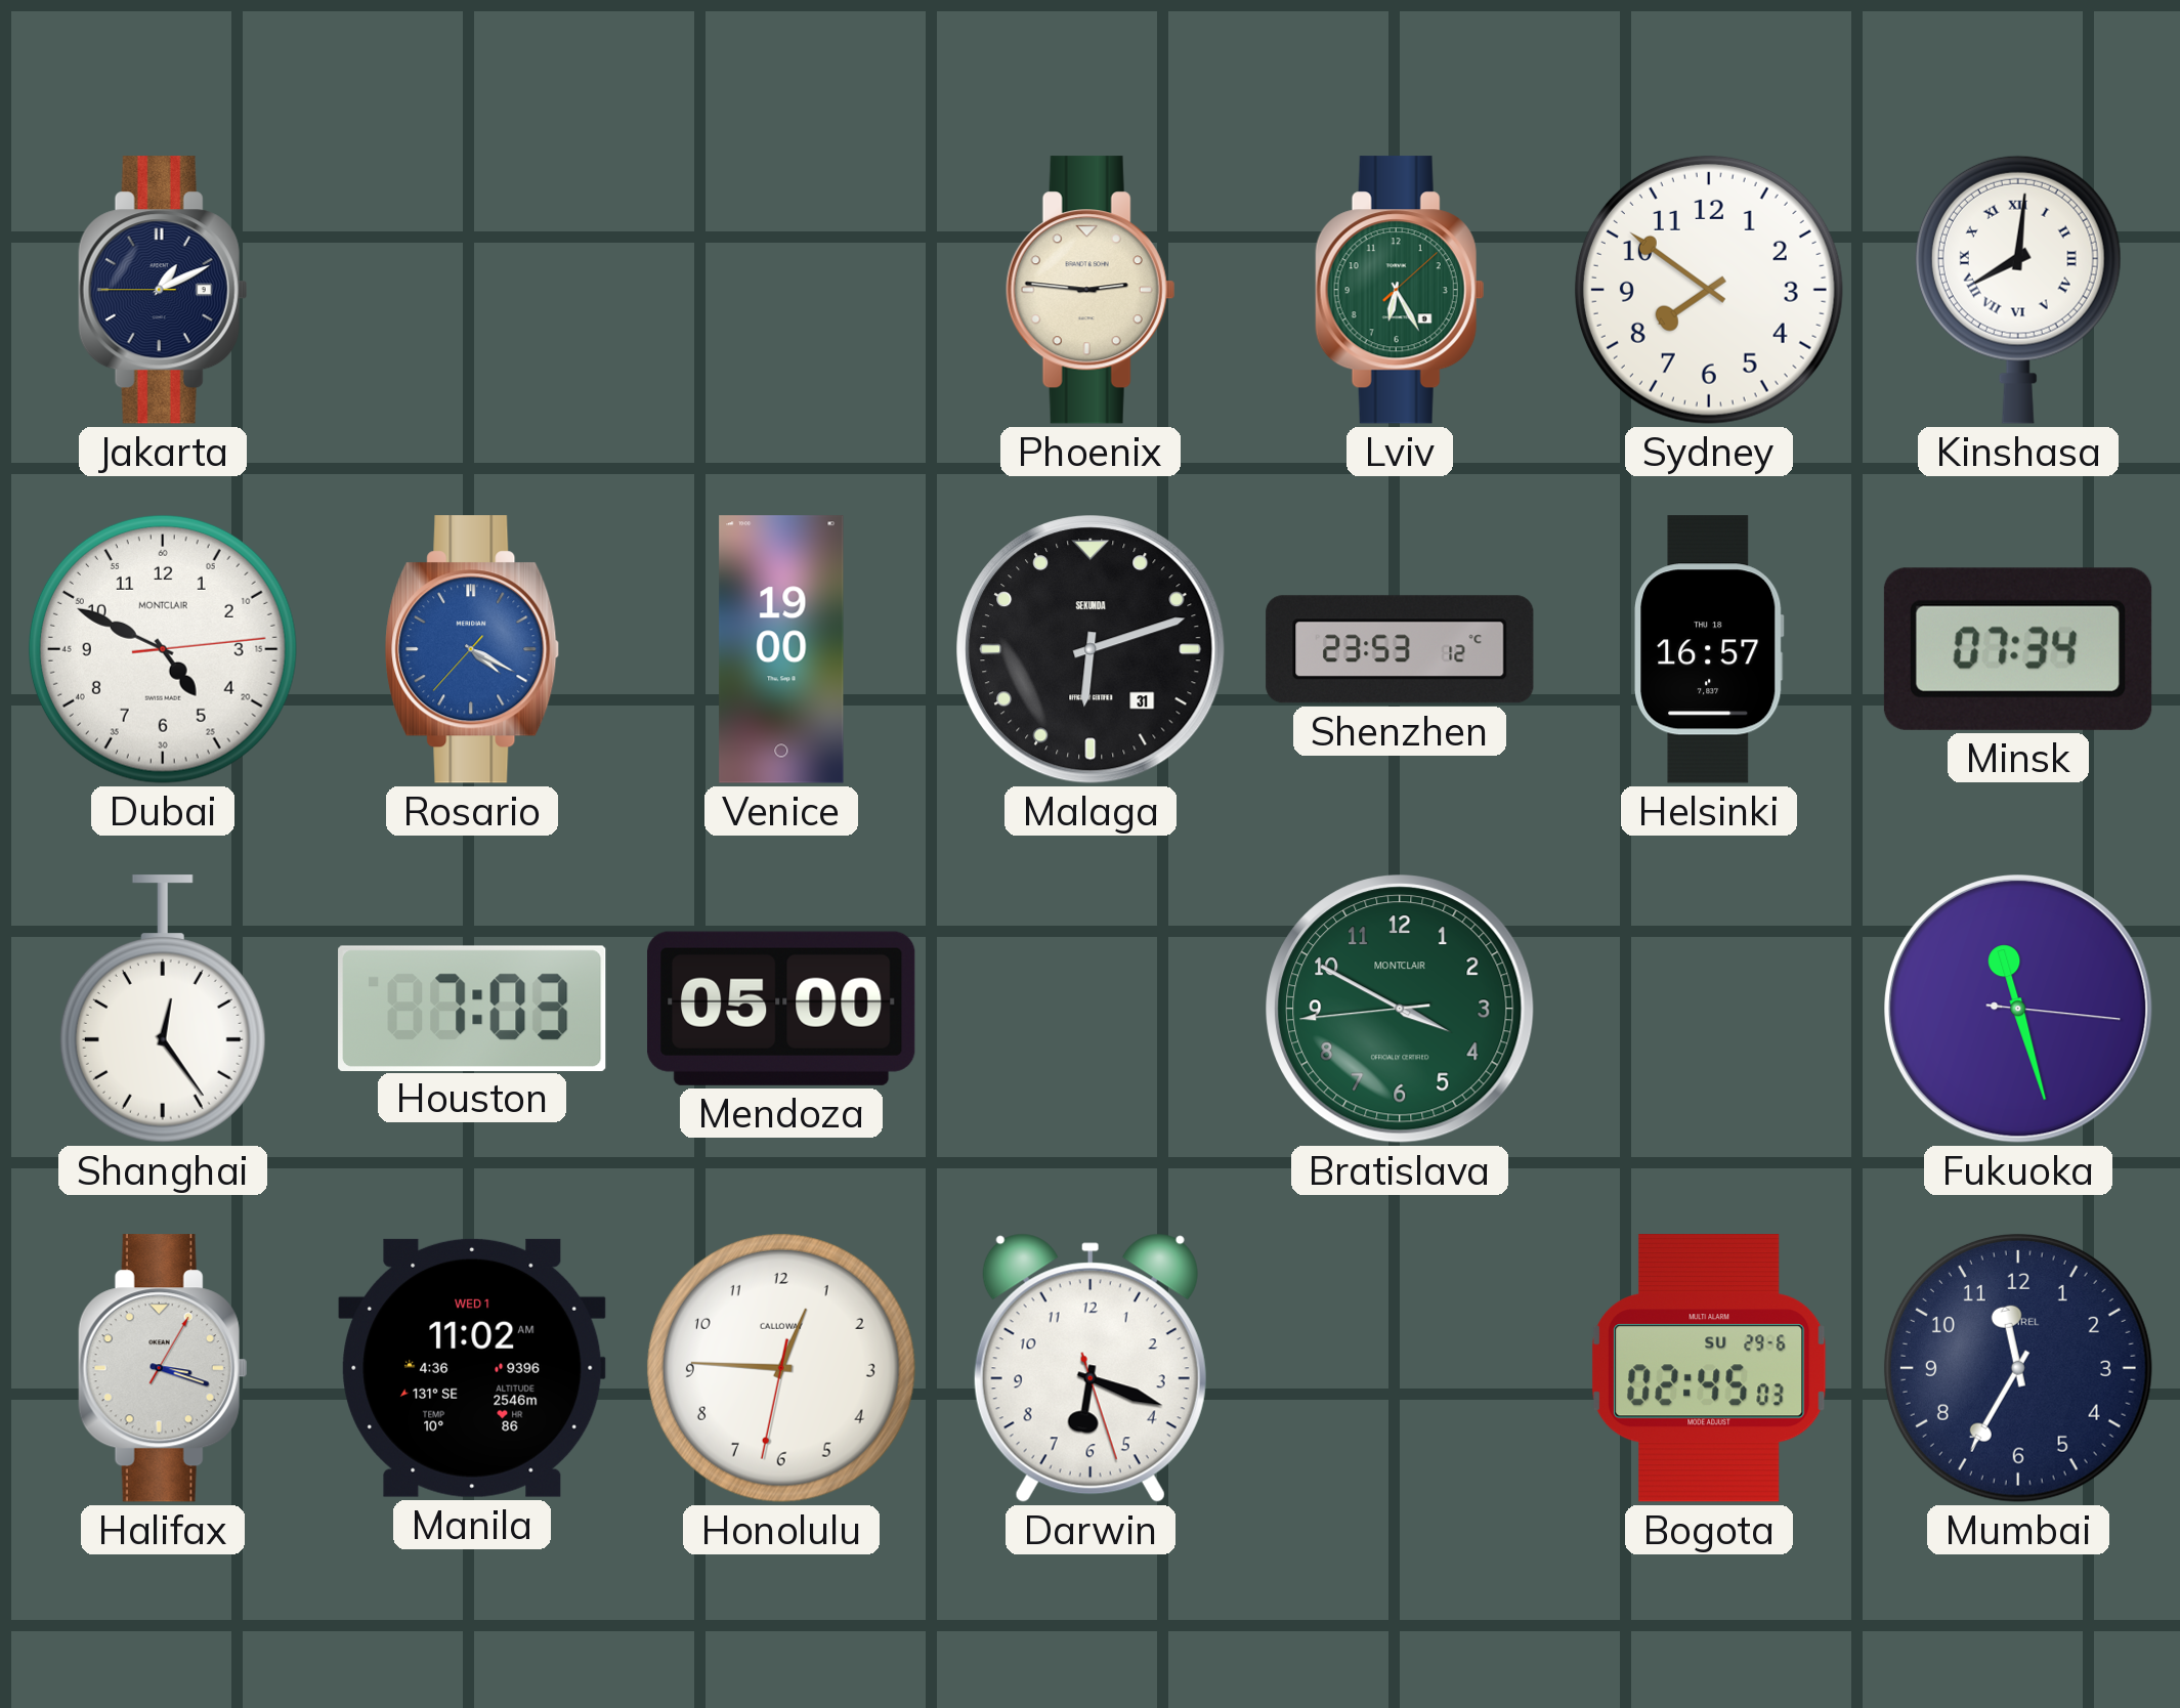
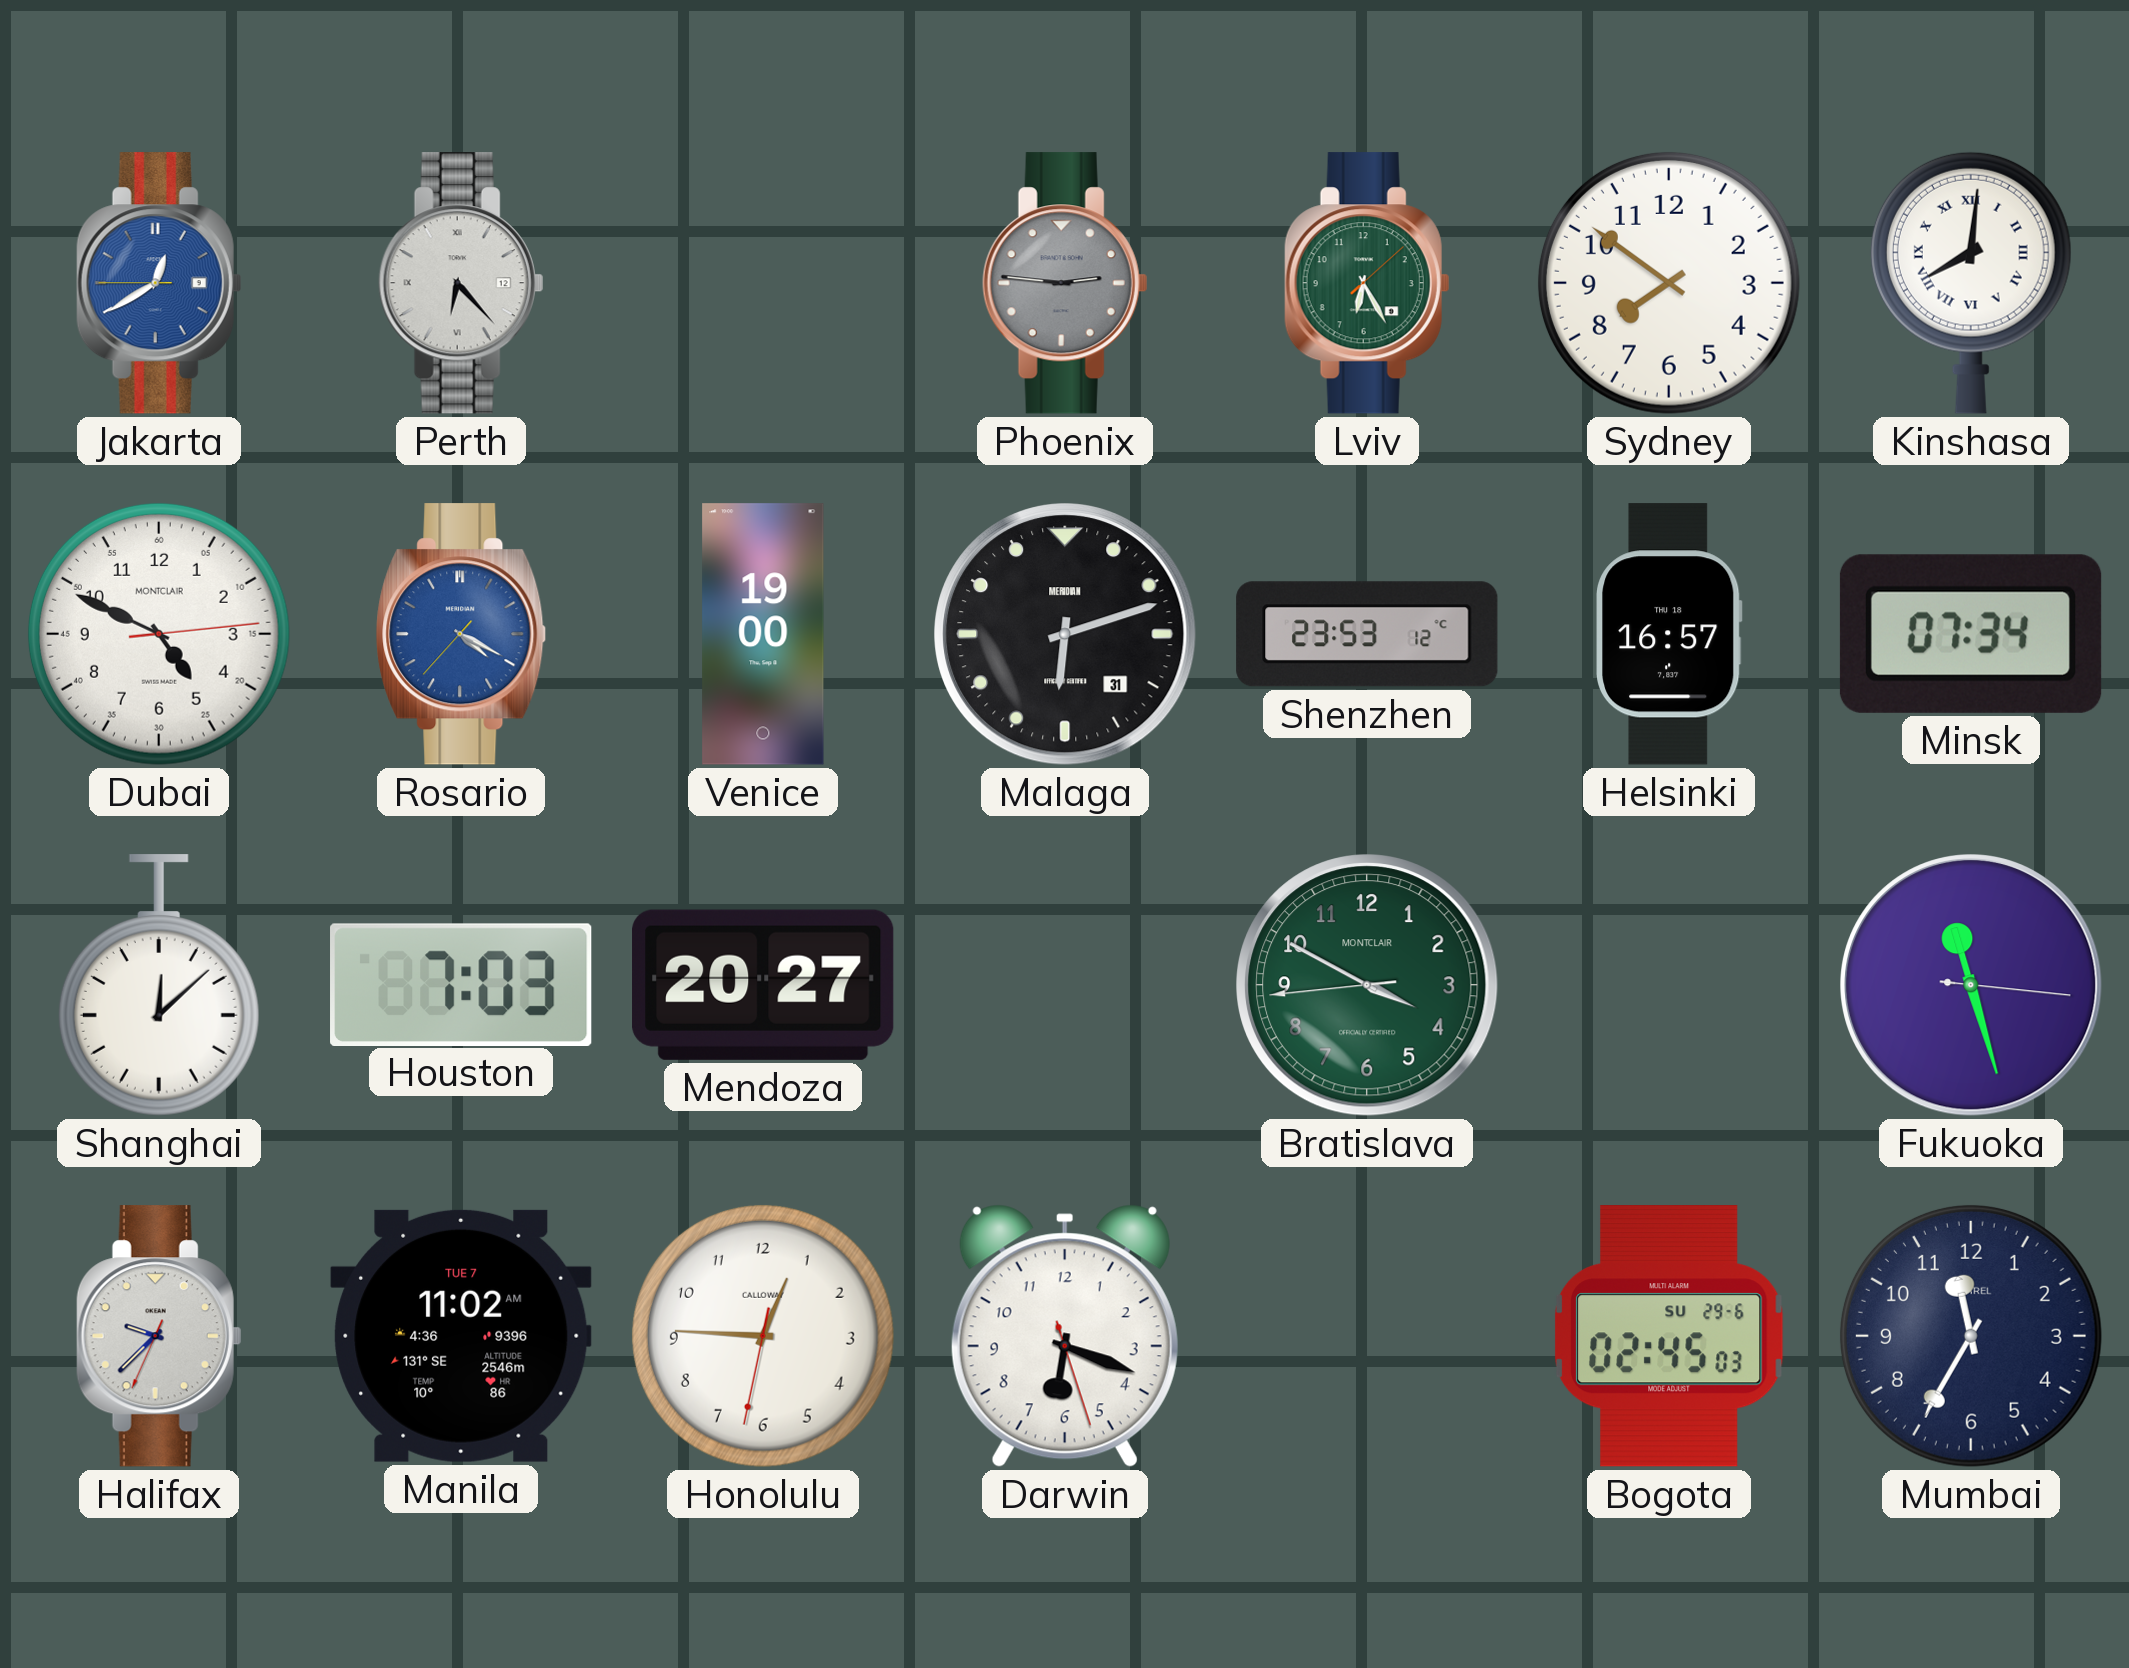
Jakarta: 1:10 -> 12:39 (159, 283)
Jakarta dial: navy -> blue (159, 283)
Perth: none -> 6:23 (461, 283)
Phoenix dial: cream -> grey (1065, 283)
Malaga brand: SEKUNDA -> MERIDIAN (1065, 634)
Shanghai: 12:24 -> 12:08 (159, 985)
Mendoza: 05:00 -> 20:27 (763, 985)
Halifax: 3:18 -> 9:37 (159, 1336)
Manila date: WED 1 -> TUE 7 (461, 1336)
